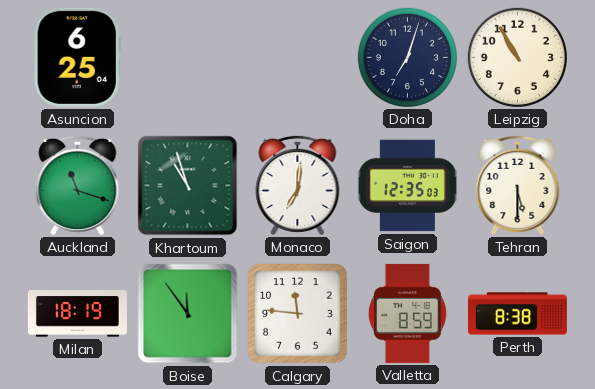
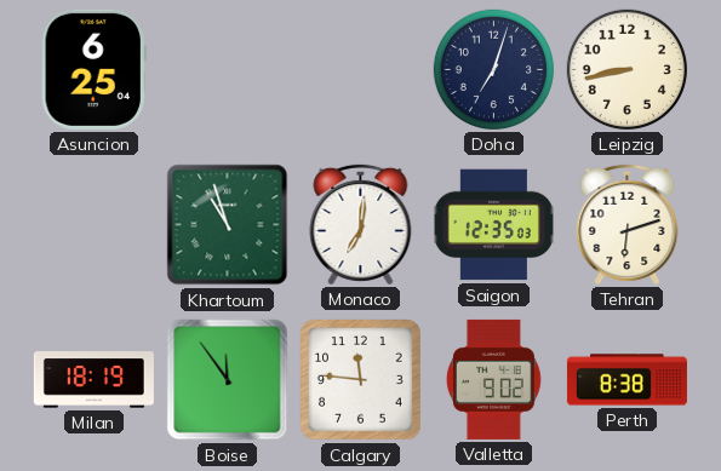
Leipzig: 10:55 -> 8:43 (626, 69)
Auckland: 11:18 -> none (78, 185)
Tehran: 5:30 -> 6:12 (628, 224)
Valletta: 8:59 -> 9:02 (493, 379)
